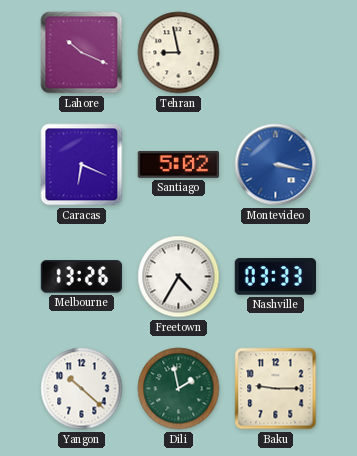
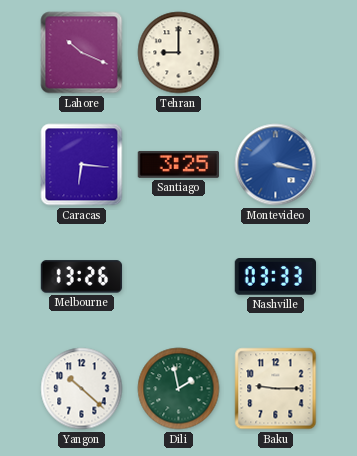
Tehran: 8:58 -> 9:00 (179, 53)
Caracas: 6:19 -> 6:16 (82, 165)
Santiago: 5:02 -> 3:25 (179, 164)
Freetown: 4:35 -> none (179, 277)
